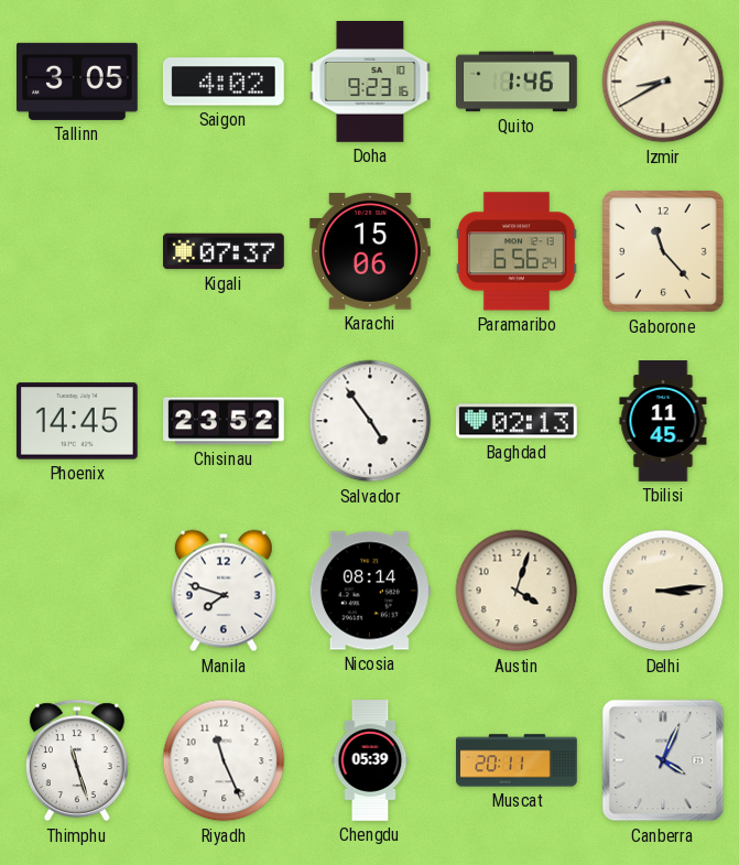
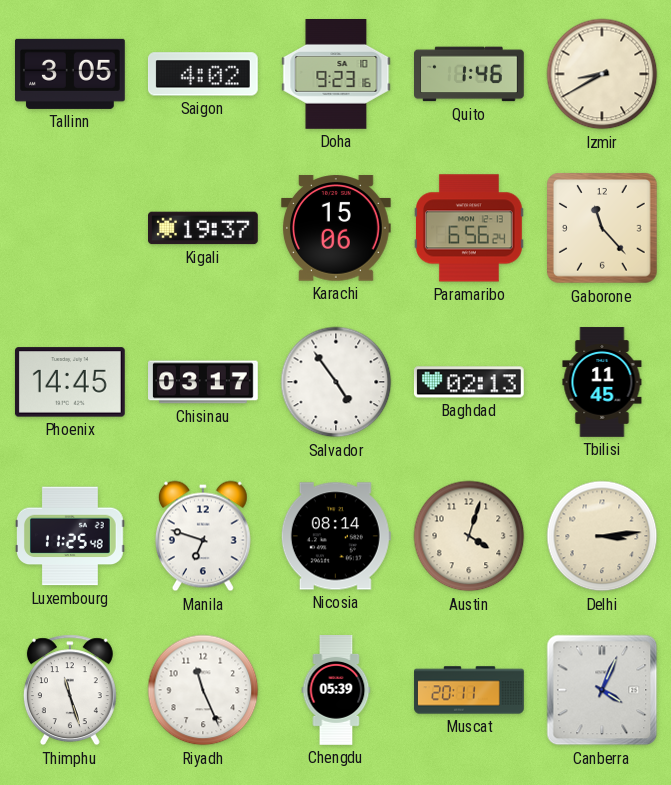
Kigali: 07:37 -> 19:37 (204, 228)
Chisinau: 23:52 -> 03:17 (204, 382)
Luxembourg: none -> 11:25 (71, 536)
Manila: 7:48 -> 6:48 (203, 536)
